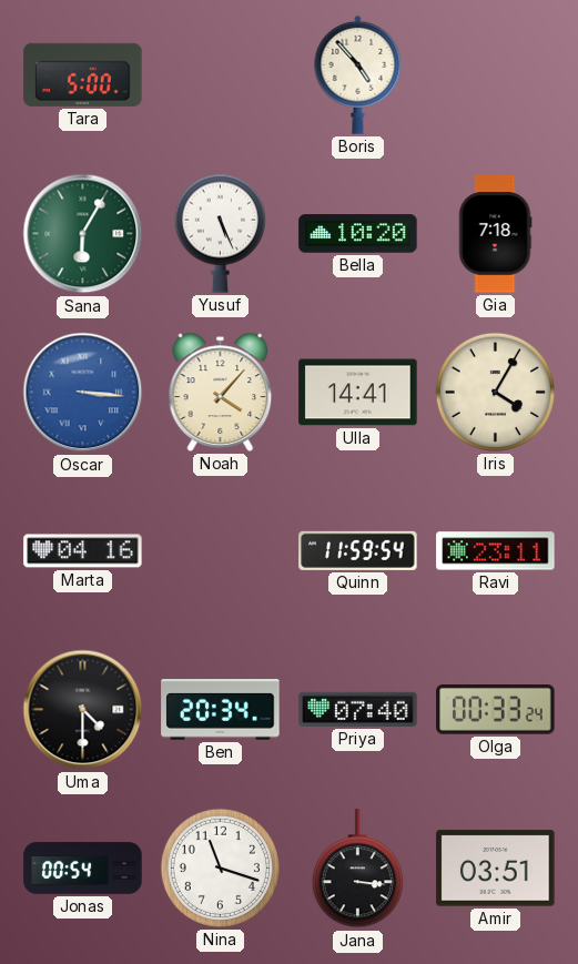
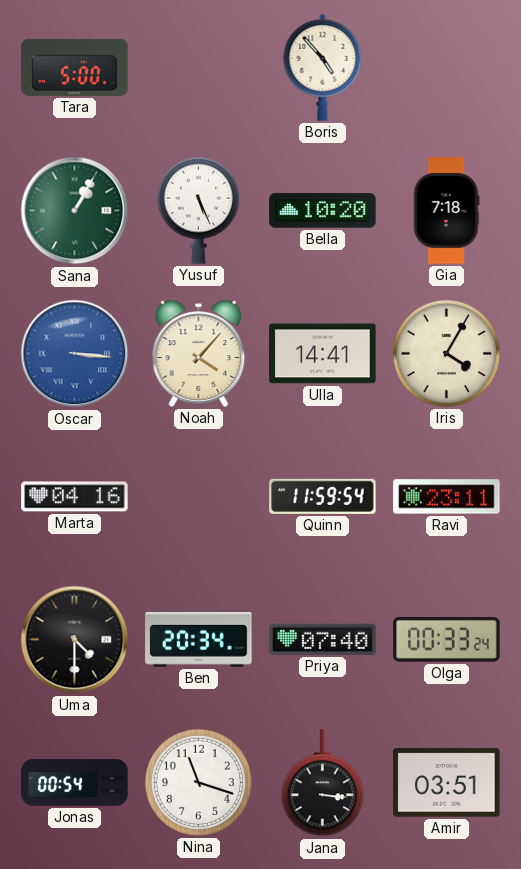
Sana: 6:05 -> 1:05 (75, 211)
